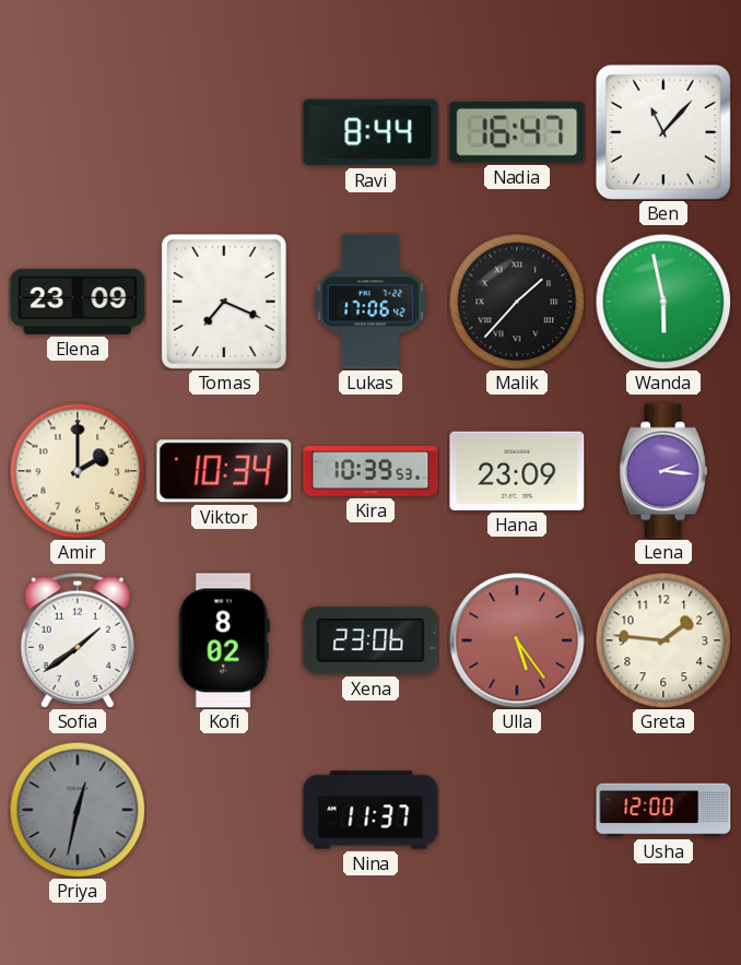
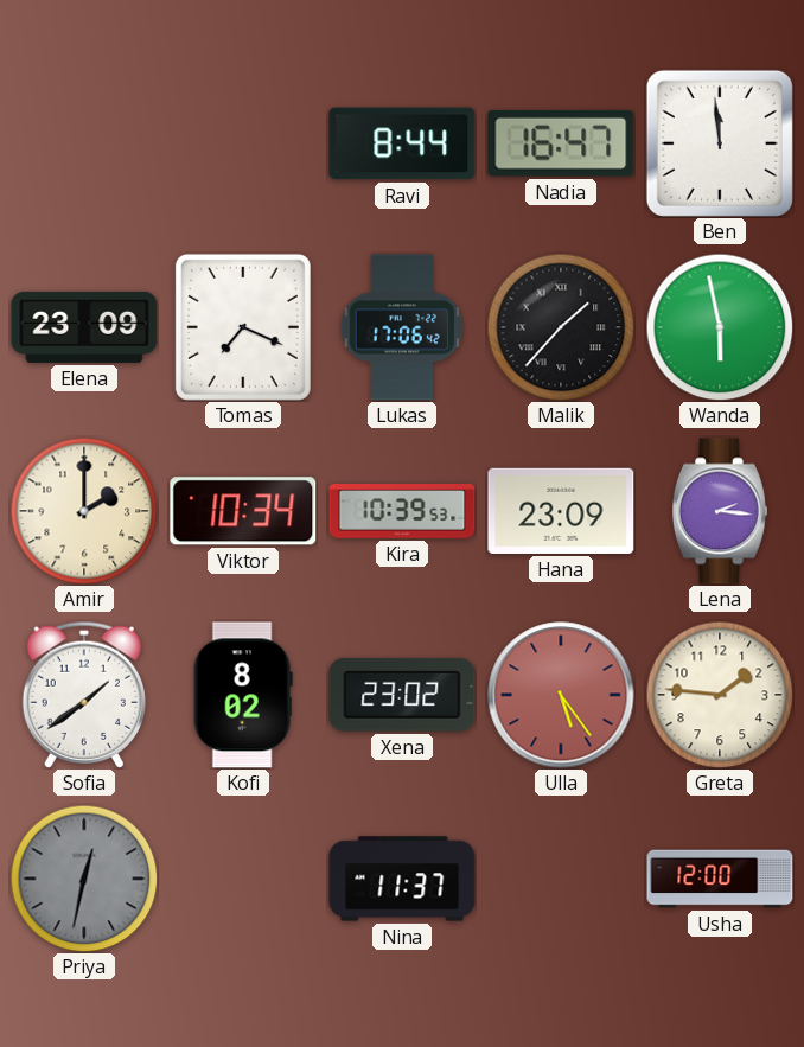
Ben: 11:07 -> 11:59 (720, 143)
Xena: 23:06 -> 23:02 (402, 695)
